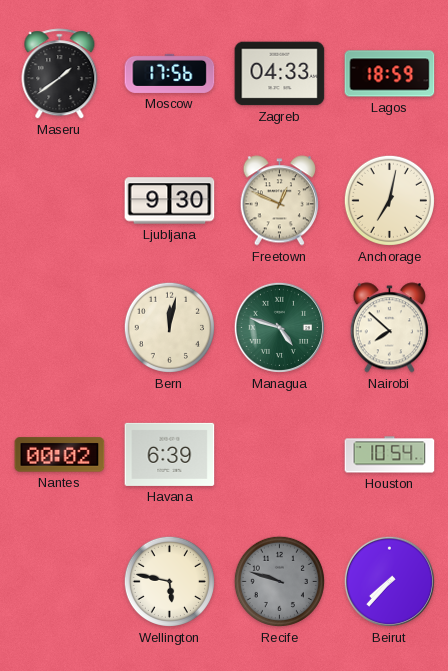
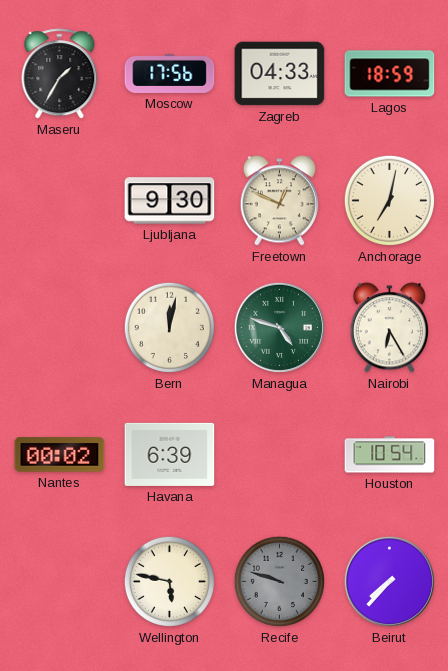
Maseru: 1:39 -> 1:35 (60, 74)
Nairobi: 7:52 -> 6:25 (389, 328)
